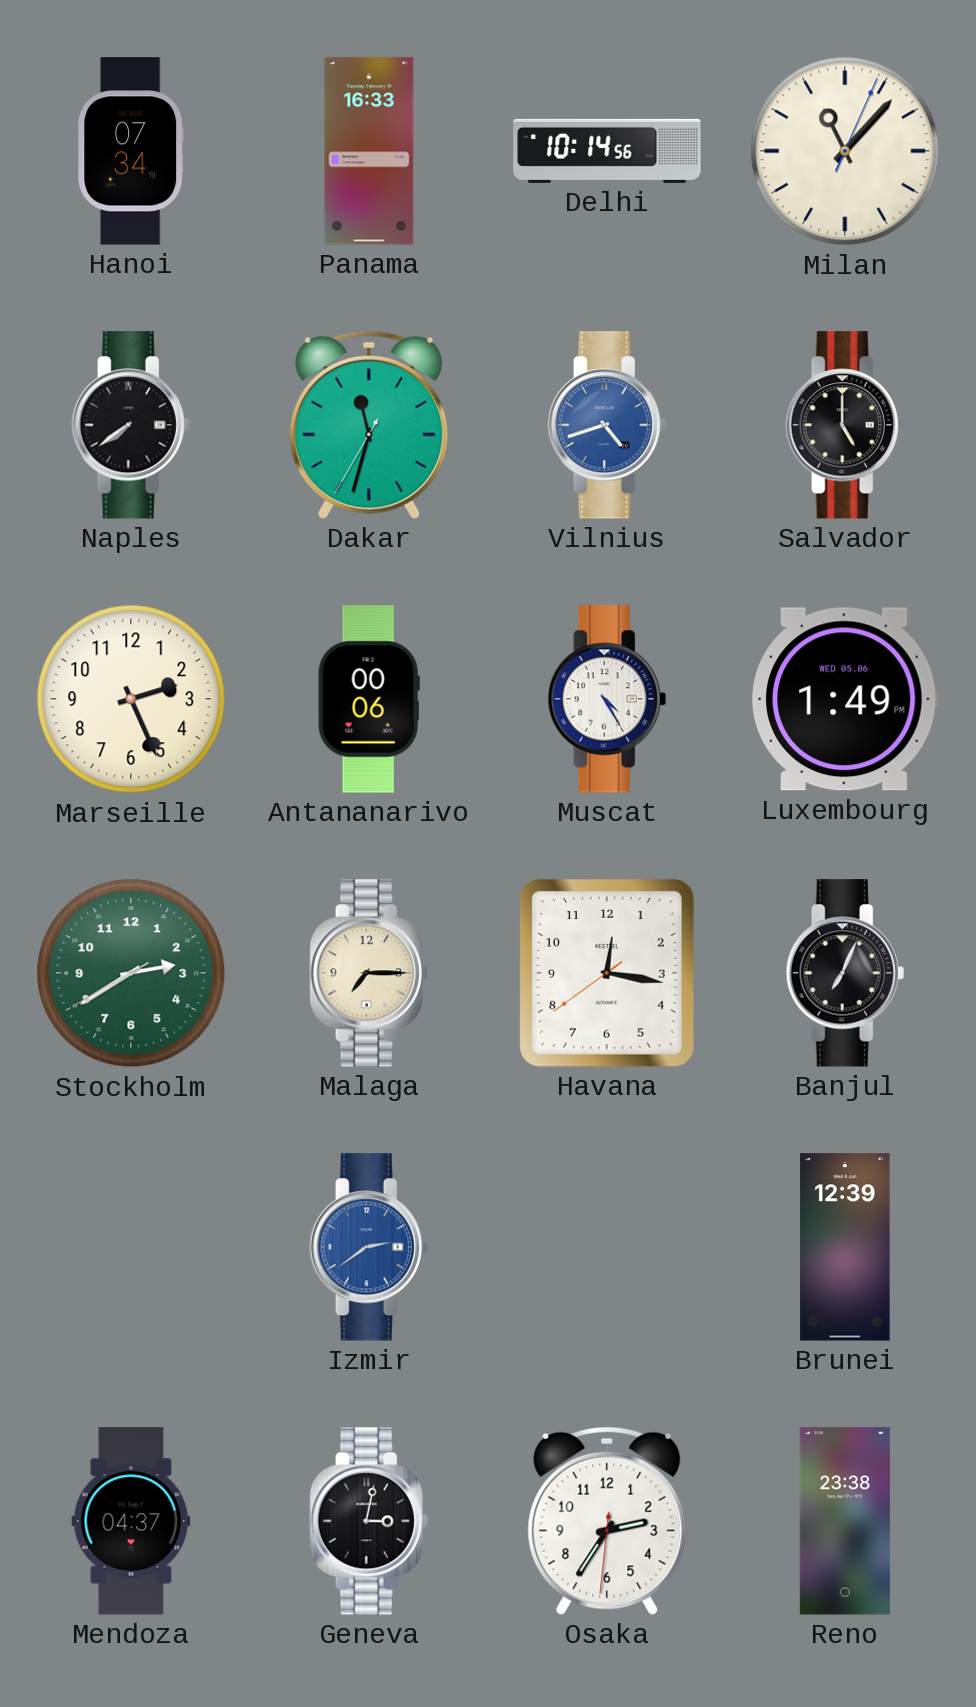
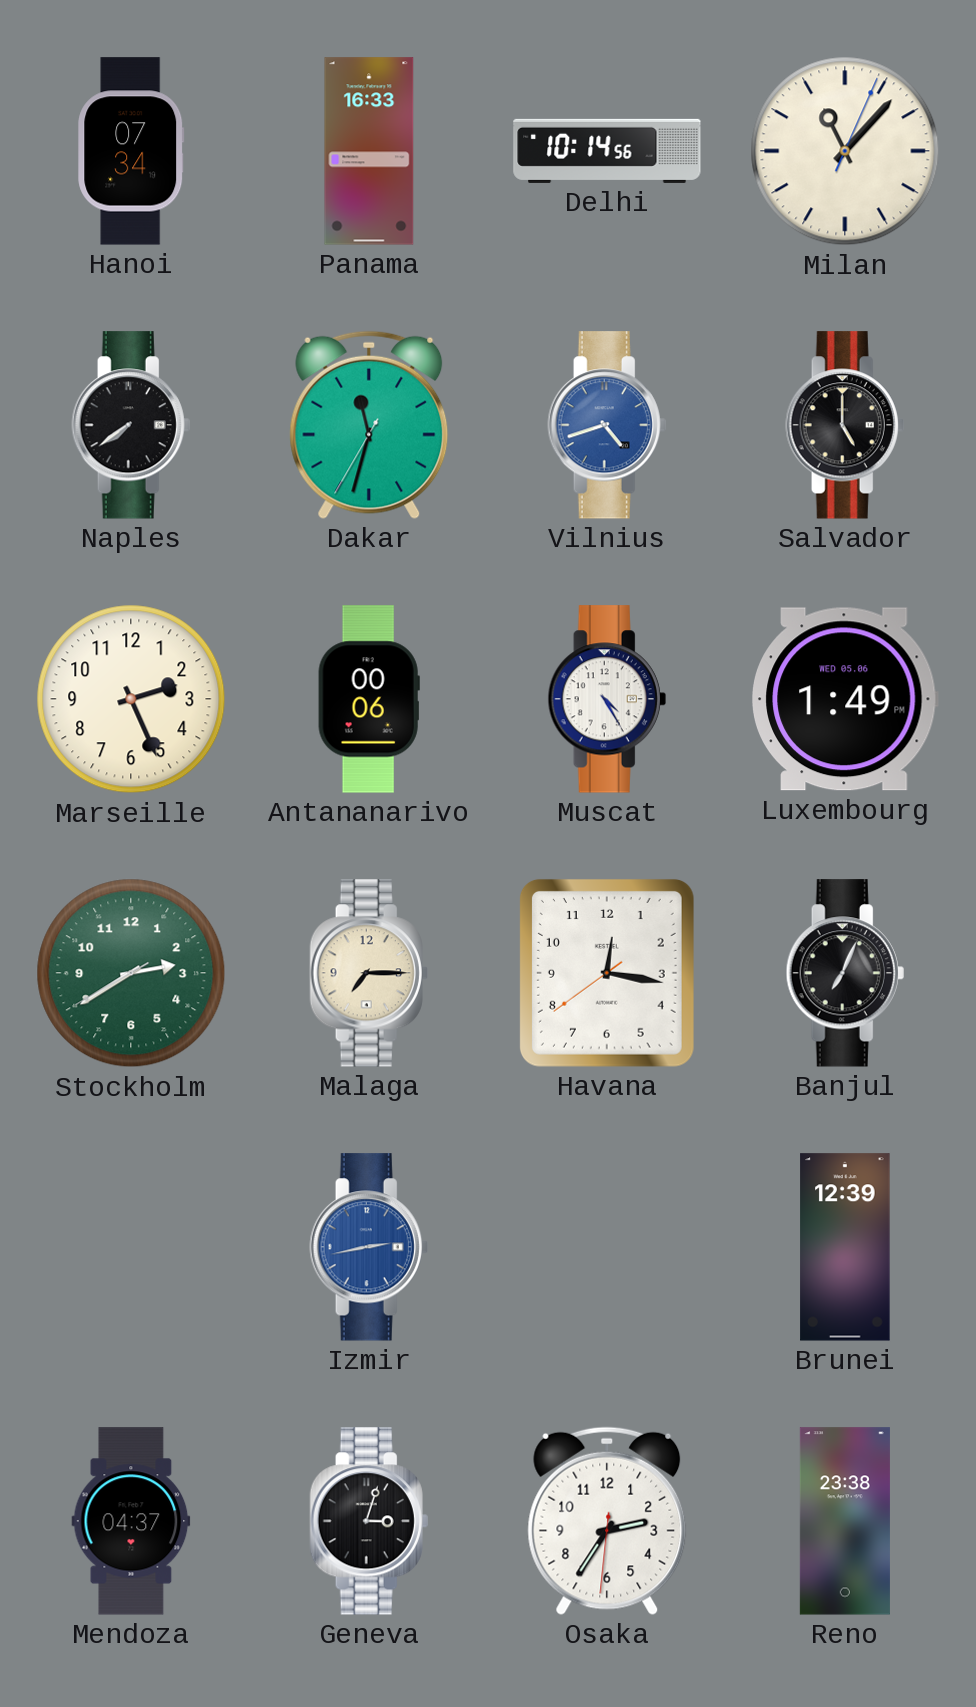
Izmir: 2:39 -> 2:43 (369, 1247)
Geneva: 3:02 -> 3:03 (369, 1521)
